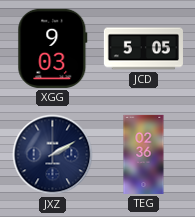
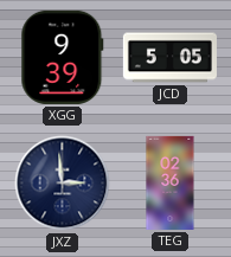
XGG: 9:03 -> 9:39 (63, 57)
JXZ: 2:10 -> 2:59 (63, 184)
